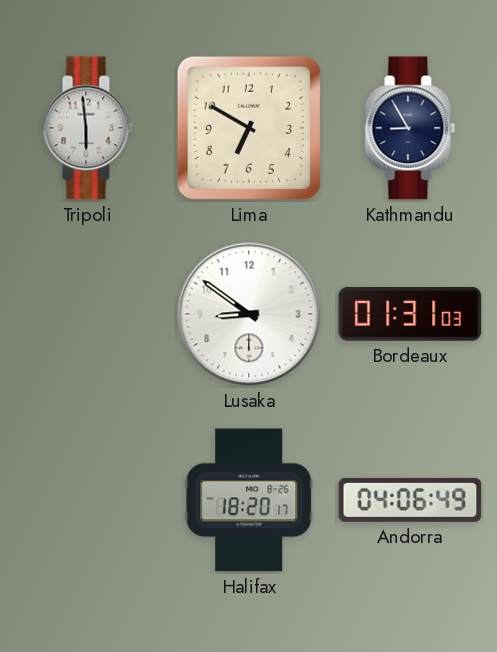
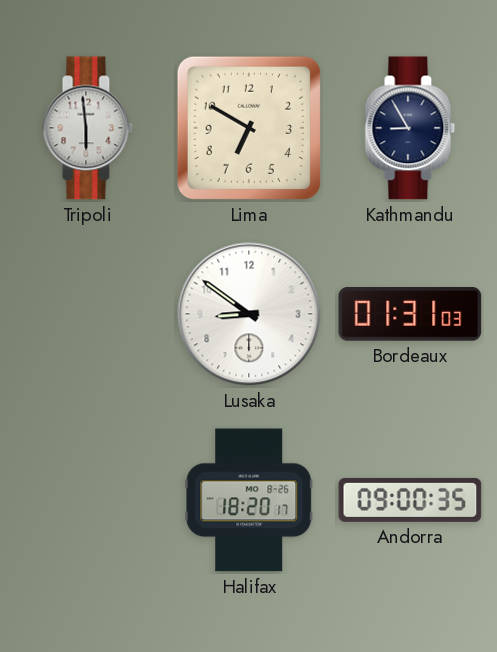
Andorra: 04:06 -> 09:00 (410, 500)
